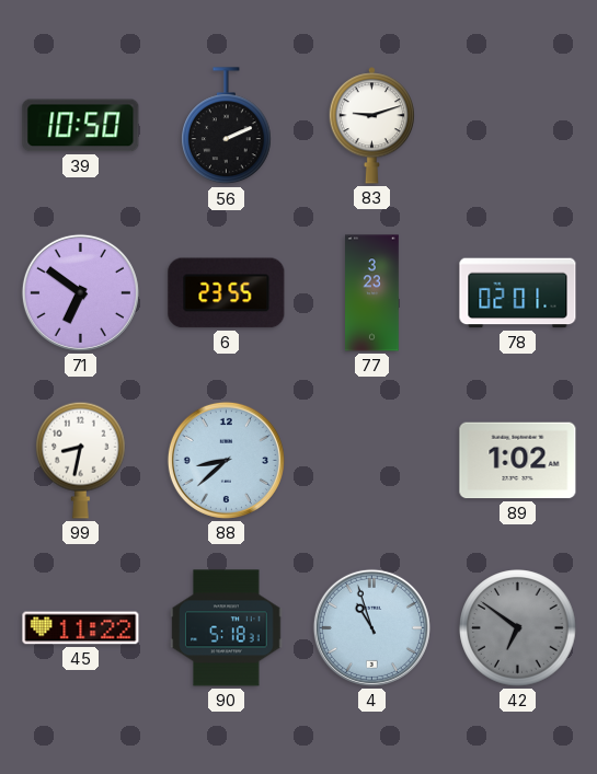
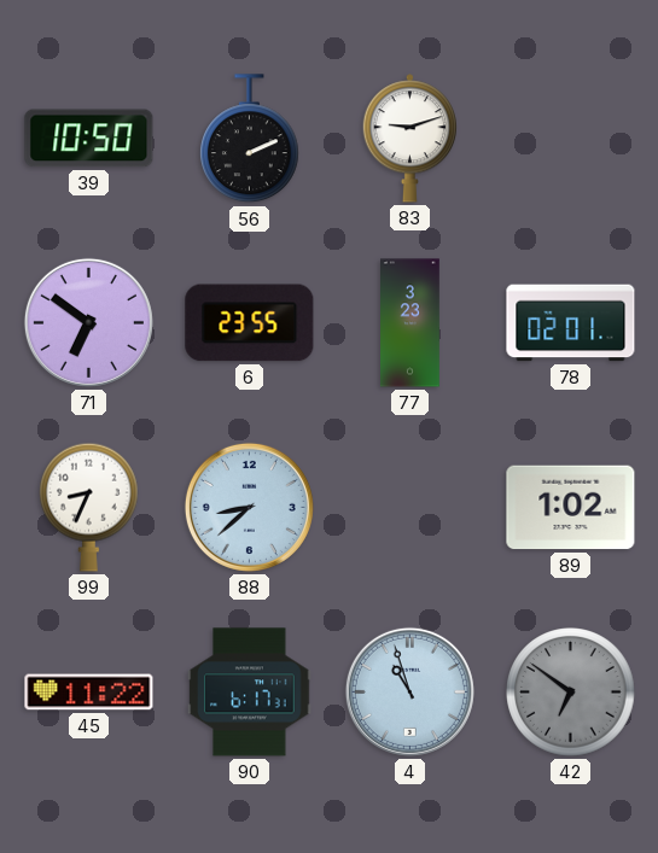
99: 8:32 -> 8:34 (89, 507)
90: 5:18 -> 6:17 (250, 693)
